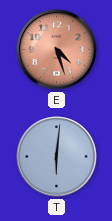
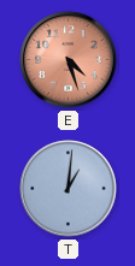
T: 6:01 -> 1:01 (69, 189)
